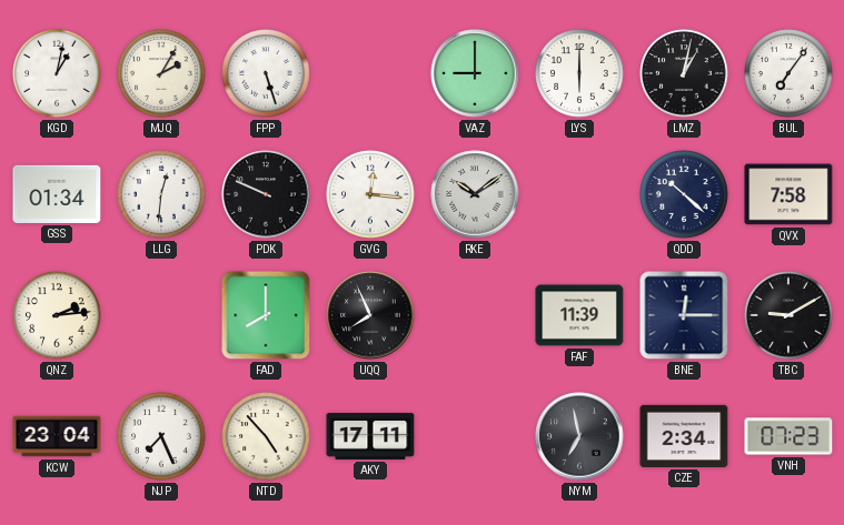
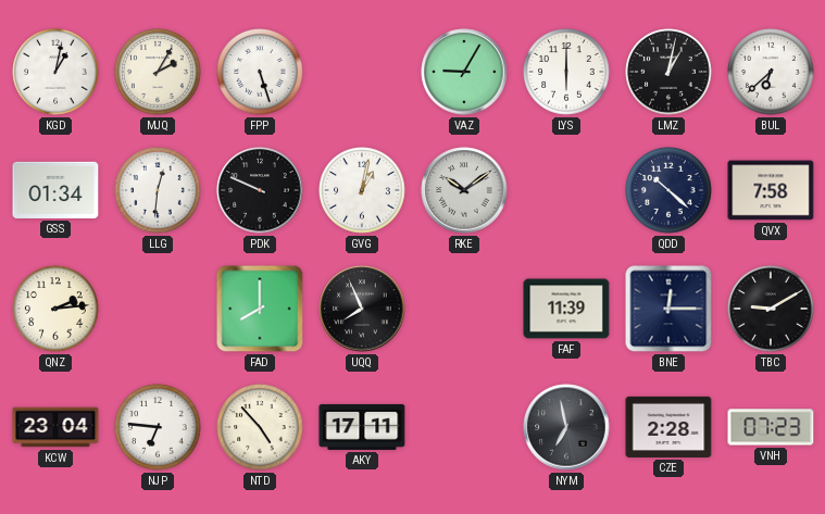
VAZ: 9:00 -> 9:05 (464, 72)
BUL: 7:06 -> 6:38 (771, 72)
GVG: 12:16 -> 1:02 (362, 190)
NJP: 7:26 -> 6:46 (158, 427)
CZE: 2:34 -> 2:28 (668, 427)
